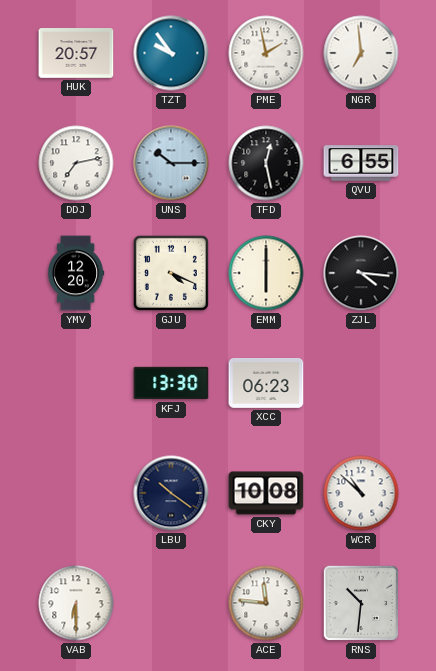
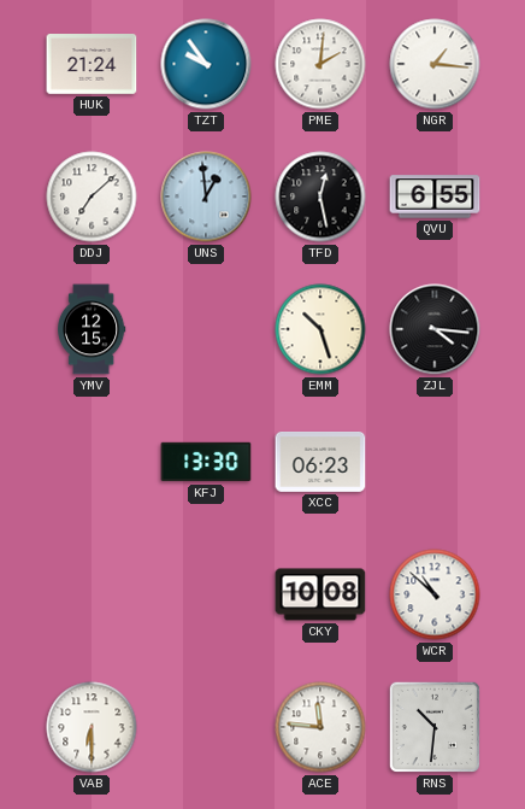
HUK: 20:57 -> 21:24 (92, 65)
PME: 1:58 -> 2:01 (320, 64)
NGR: 6:59 -> 1:16 (435, 64)
DDJ: 7:13 -> 7:08 (92, 197)
UNS: 10:15 -> 12:59 (206, 197)
YMV: 12:20 -> 12:15 (93, 329)
GJU: 4:19 -> none (171, 273)
EMM: 6:00 -> 10:27 (320, 329)
LBU: 10:21 -> none (171, 493)
